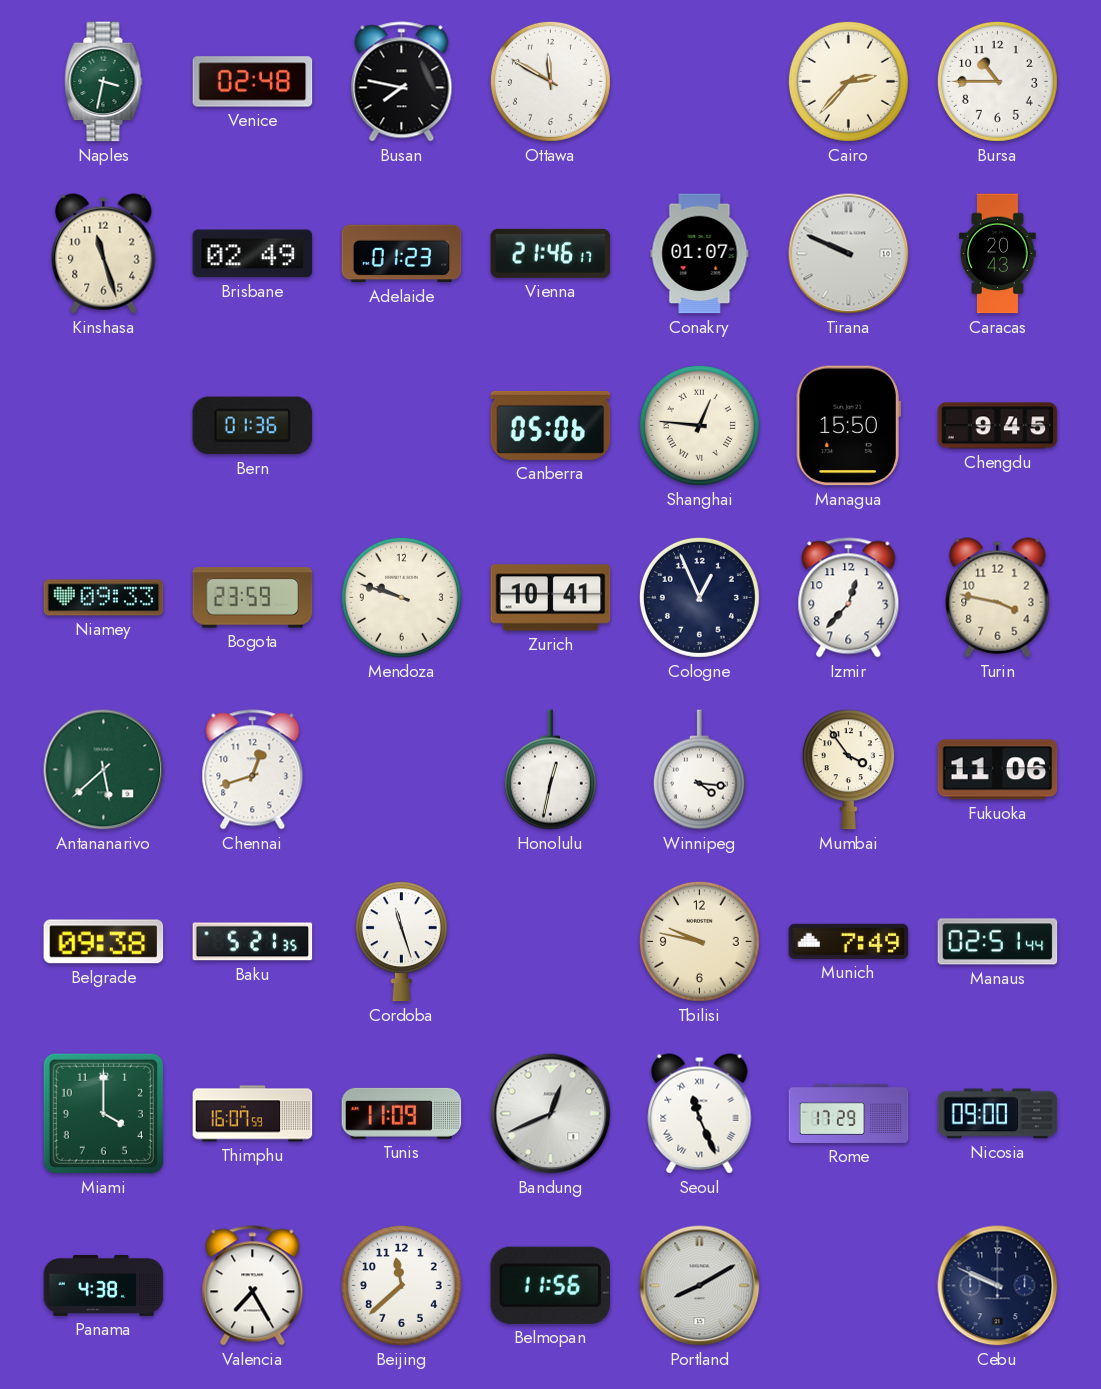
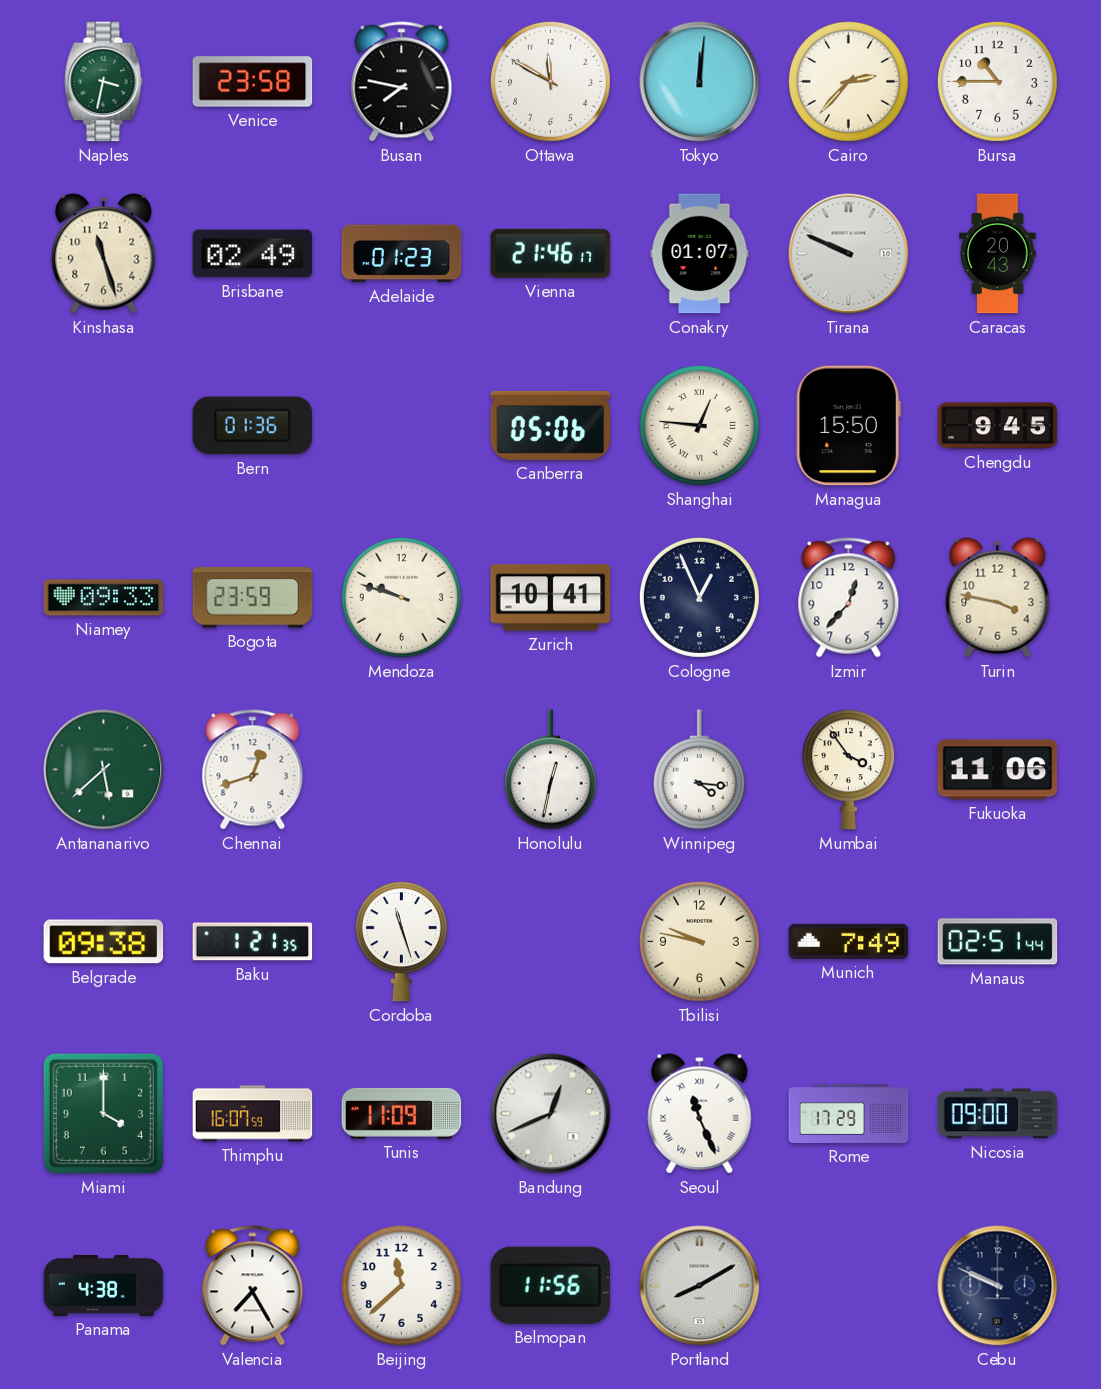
Venice: 02:48 -> 23:58 (253, 82)
Tokyo: none -> 12:01 (700, 82)
Baku: 5:21 -> 1:21 (253, 942)
